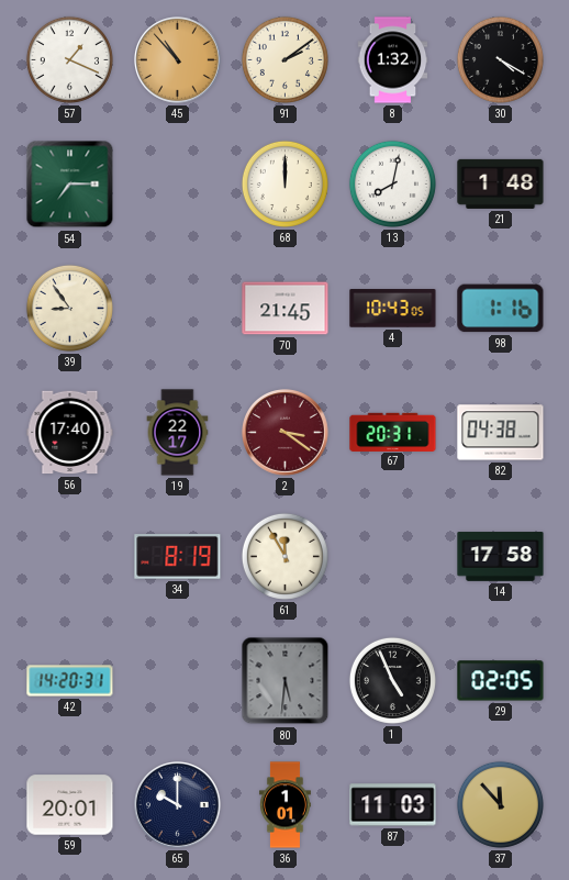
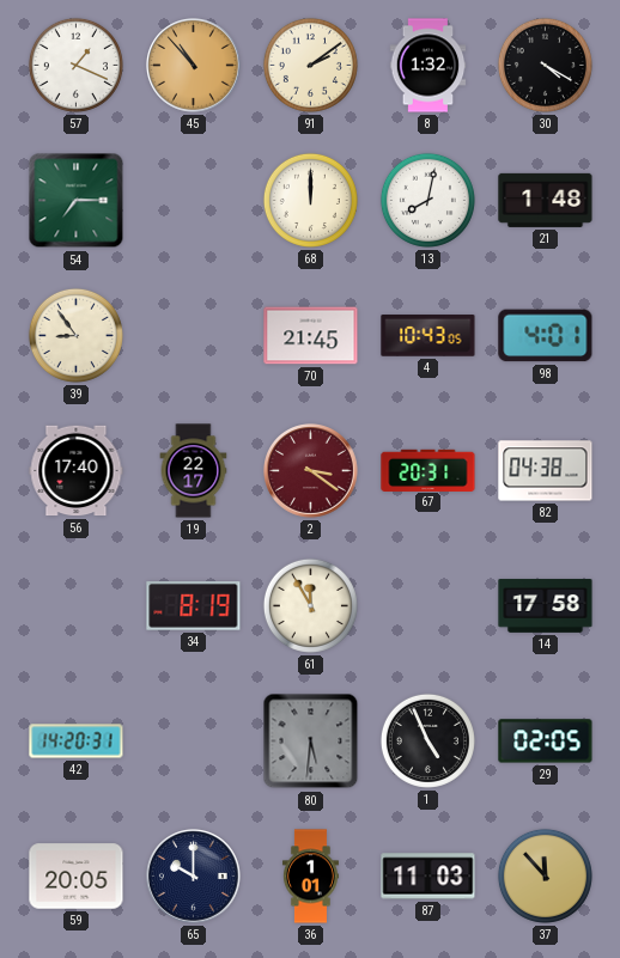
98: 1:16 -> 4:01 (546, 336)
59: 20:01 -> 20:05 (77, 877)
